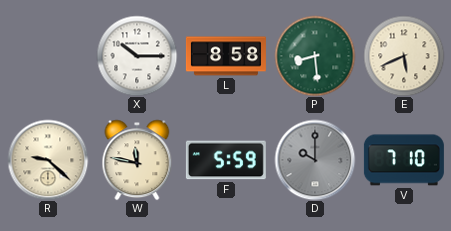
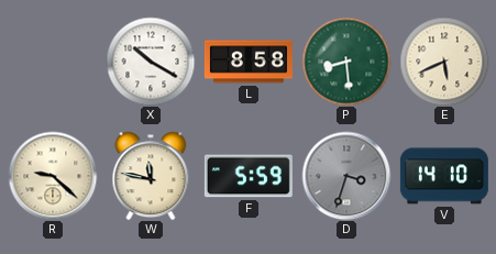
X: 10:15 -> 10:20 (151, 62)
D: 10:00 -> 3:33 (346, 176)
V: 7:10 -> 14:10 (444, 176)
